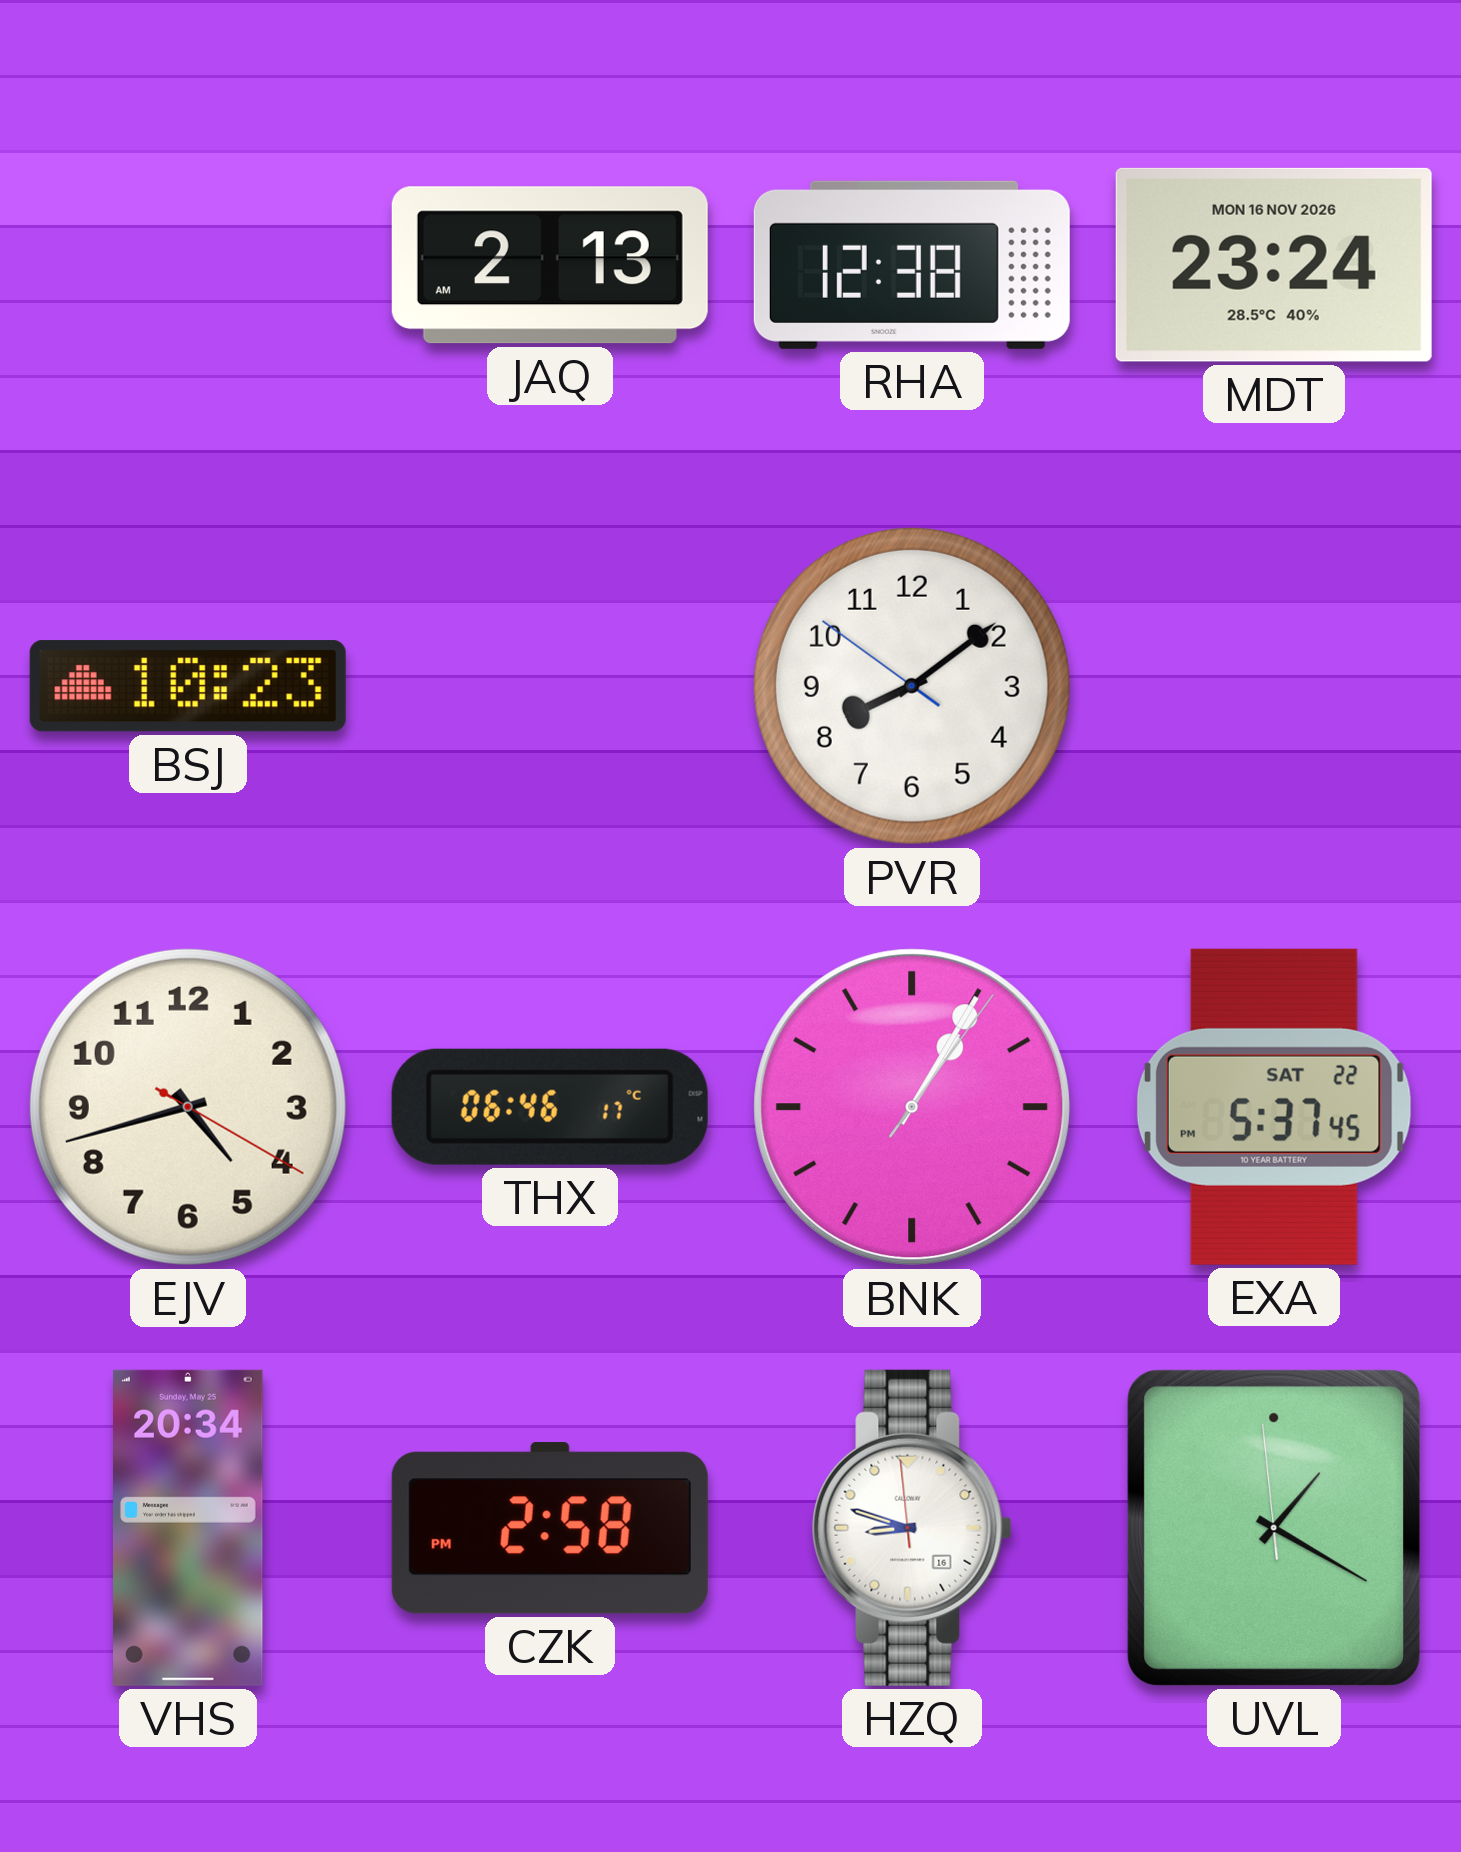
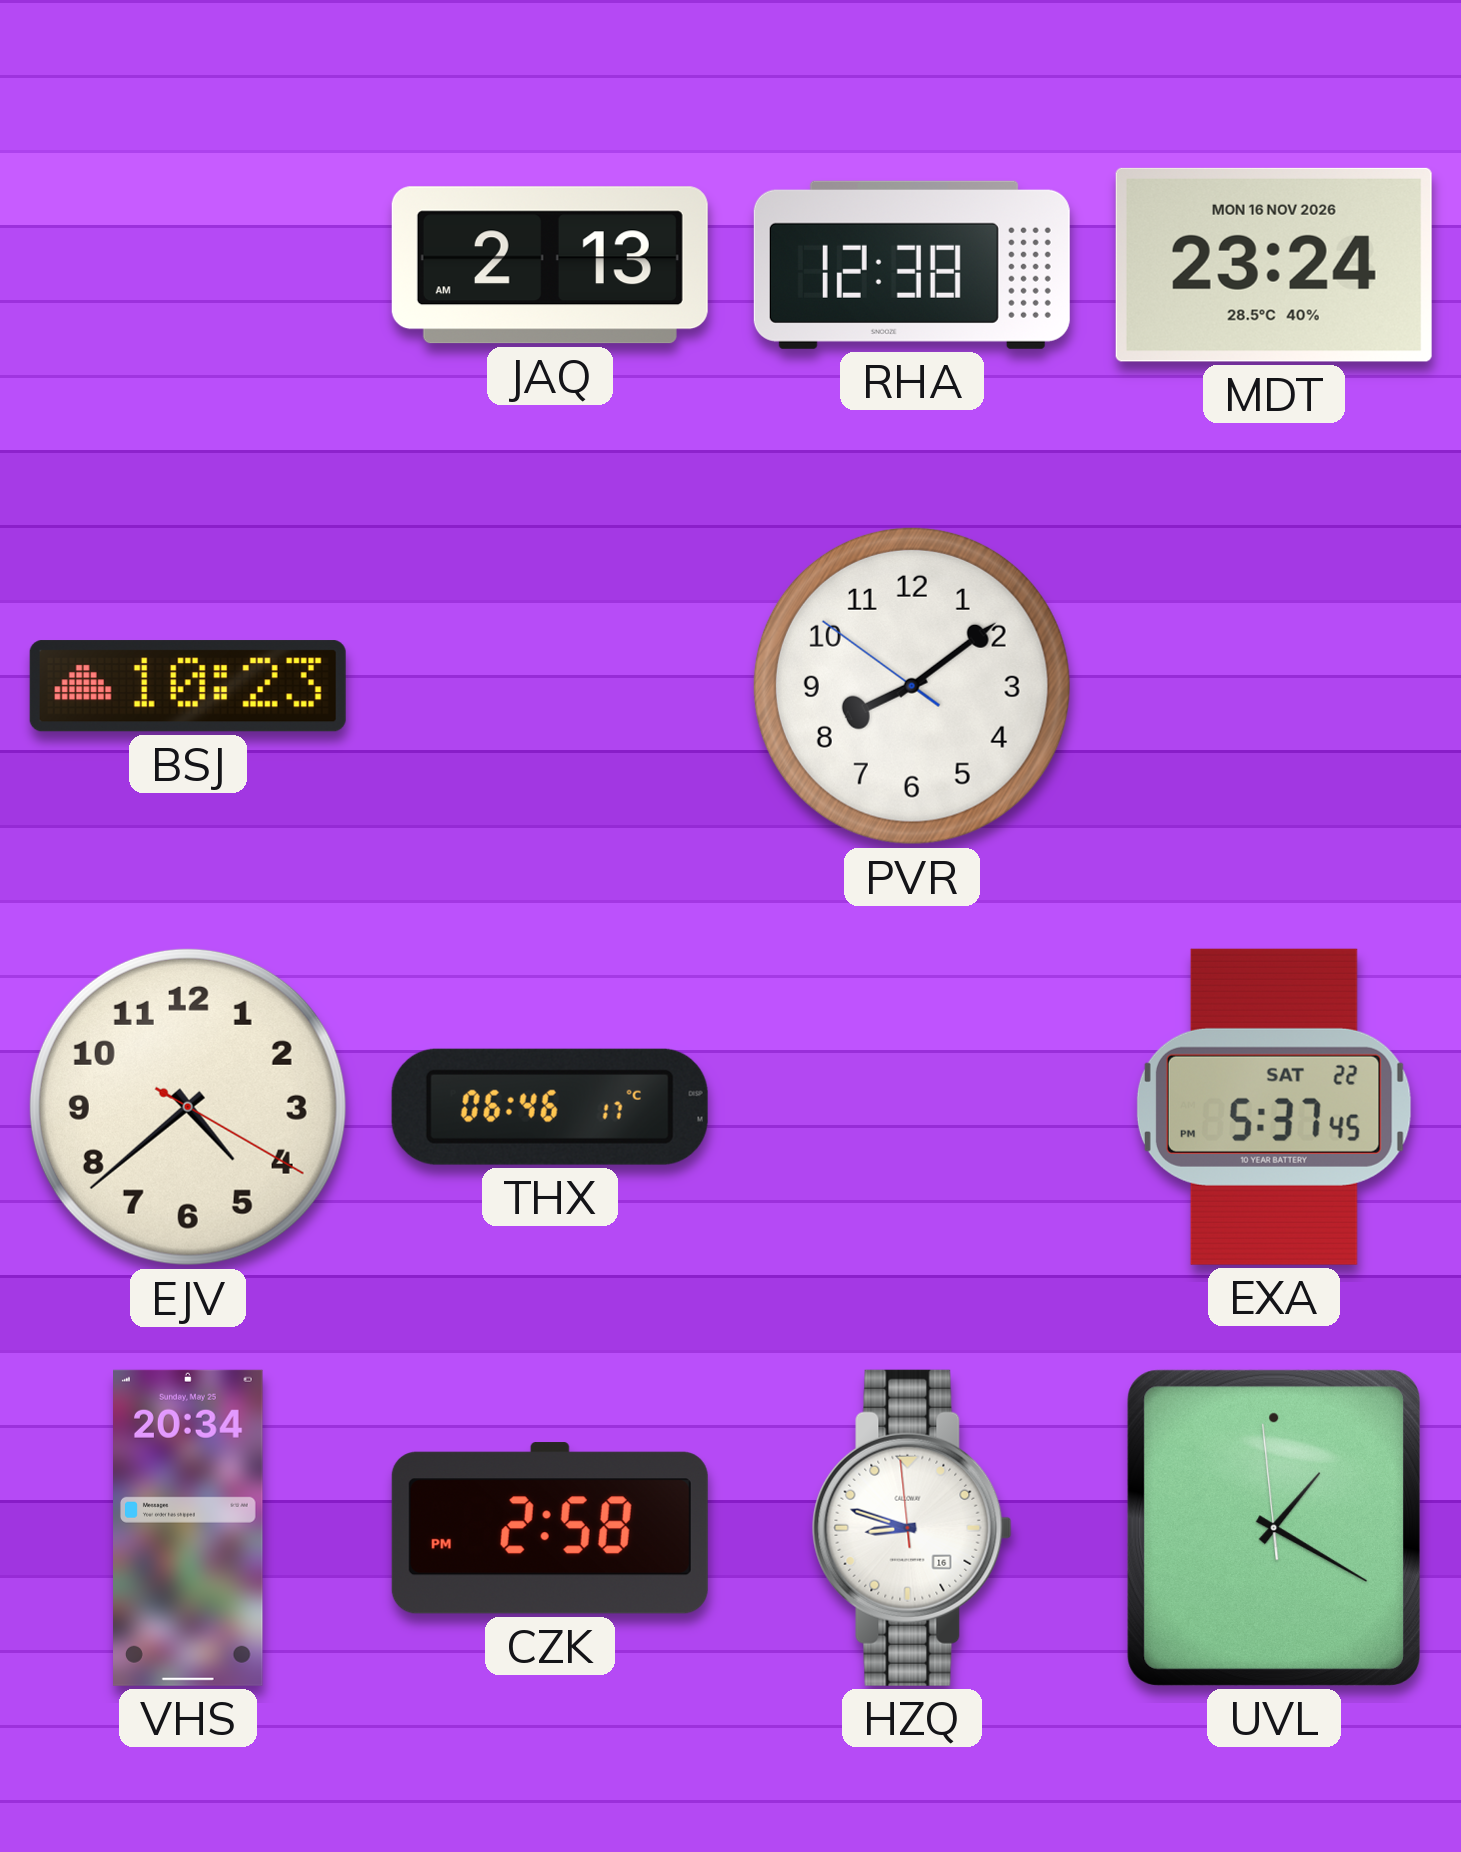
EJV: 4:42 -> 4:38 (188, 1107)
BNK: 1:05 -> none (912, 1107)
